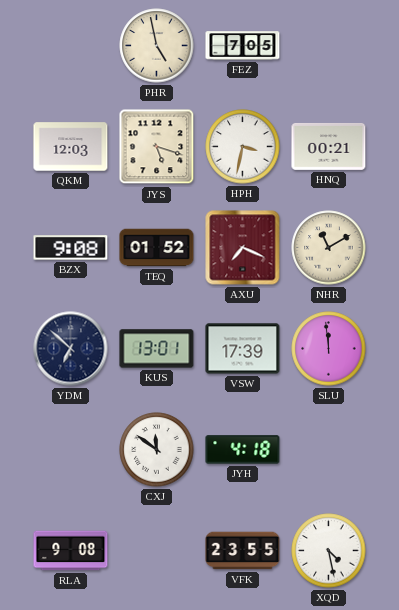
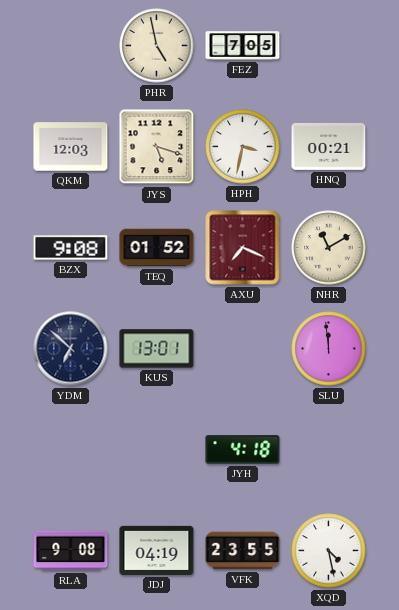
VSW: 17:39 -> none (243, 349)
CXJ: 11:51 -> none (157, 450)
JDJ: none -> 04:19 (157, 550)
